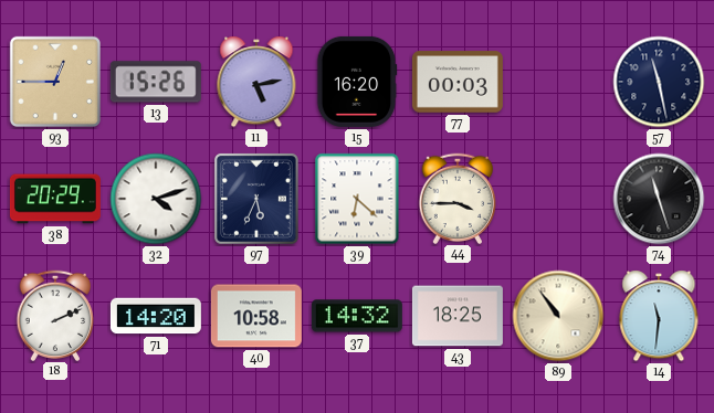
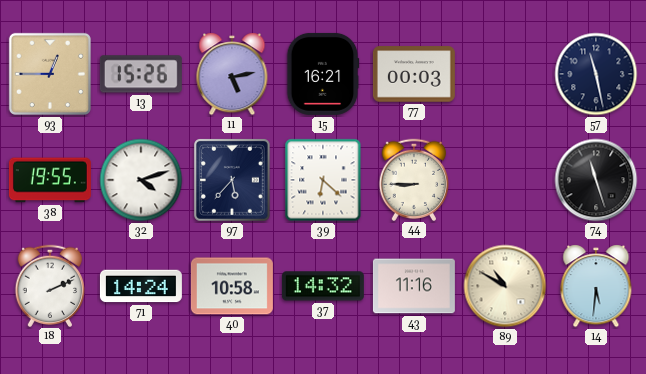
15: 16:20 -> 16:21 (323, 74)
38: 20:29 -> 19:55 (50, 180)
97: 5:34 -> 5:37 (232, 180)
44: 3:45 -> 8:45 (413, 179)
71: 14:20 -> 14:24 (141, 286)
43: 18:25 -> 11:16 (414, 286)
89: 10:54 -> 10:50 (505, 286)
14: 11:31 -> 5:31 (596, 286)
